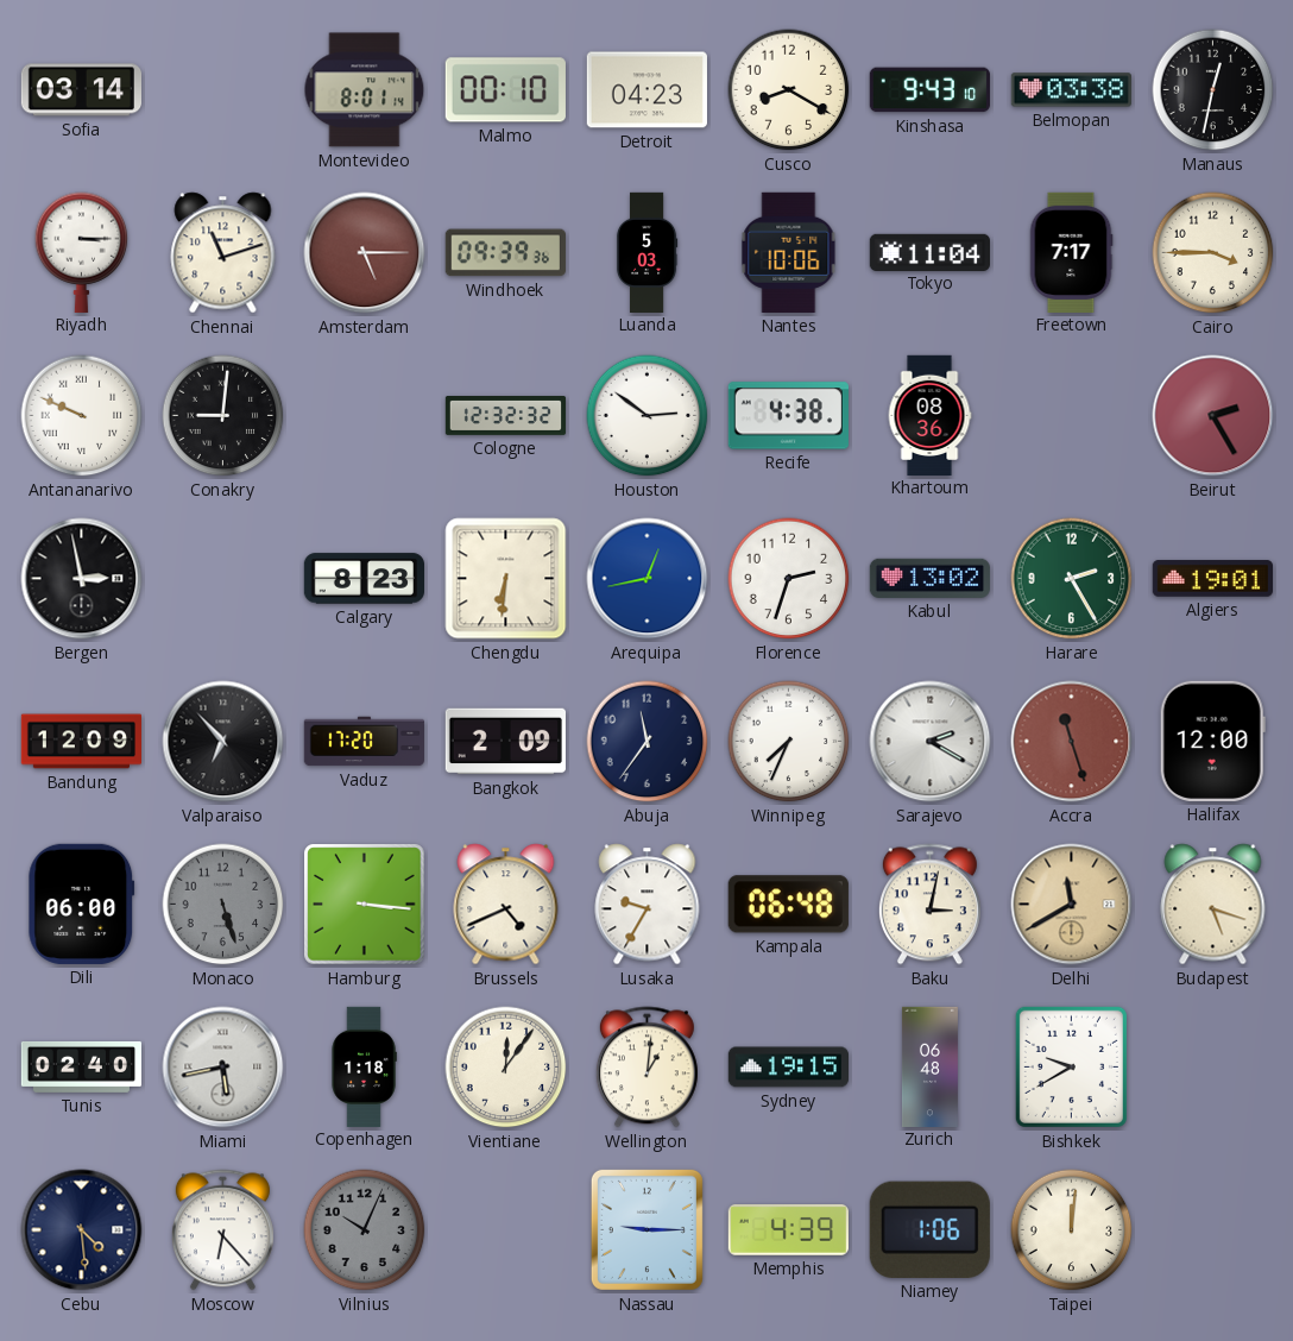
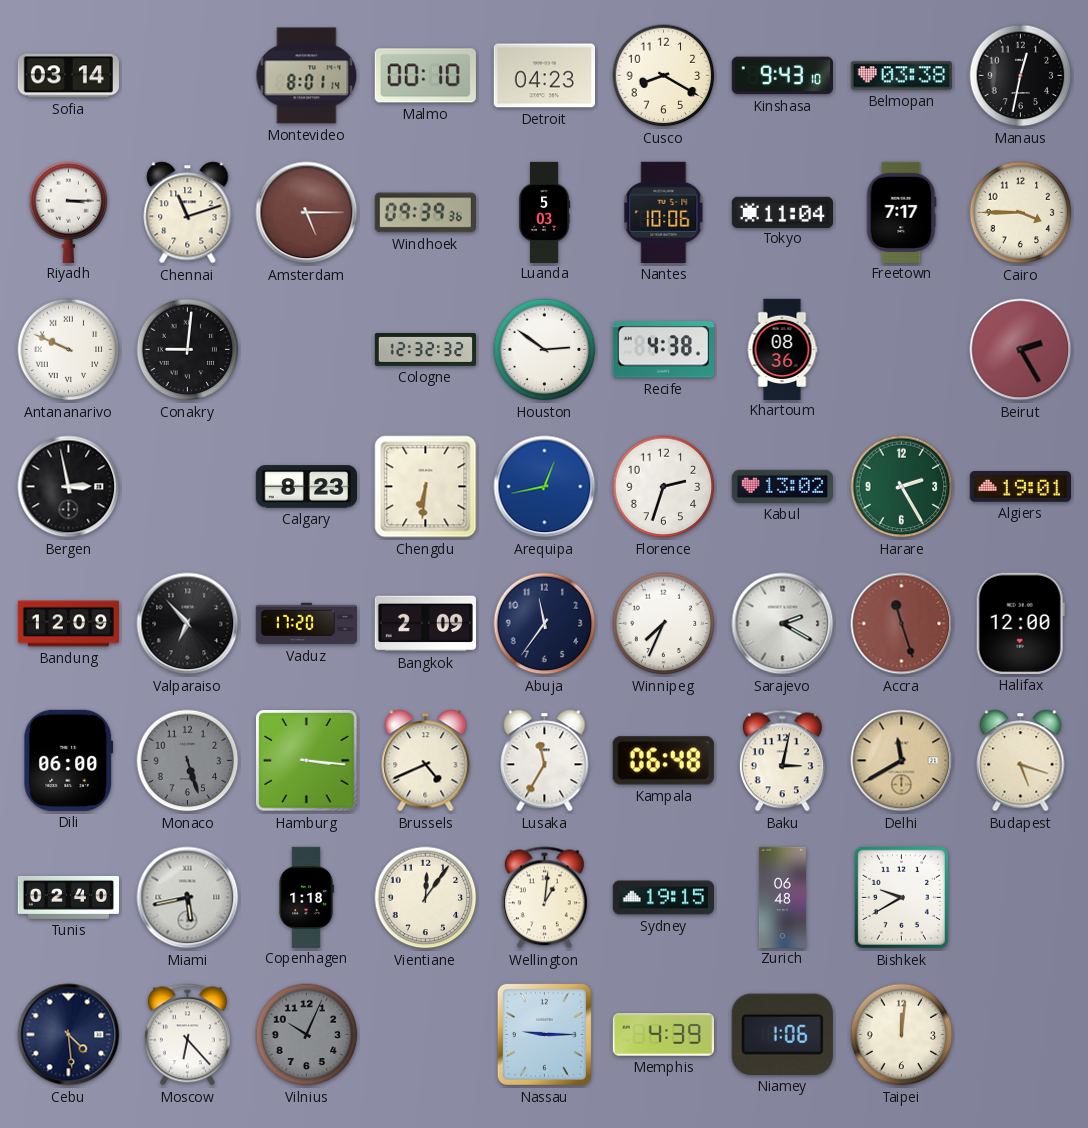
Lusaka: 9:35 -> 11:35 (545, 761)
